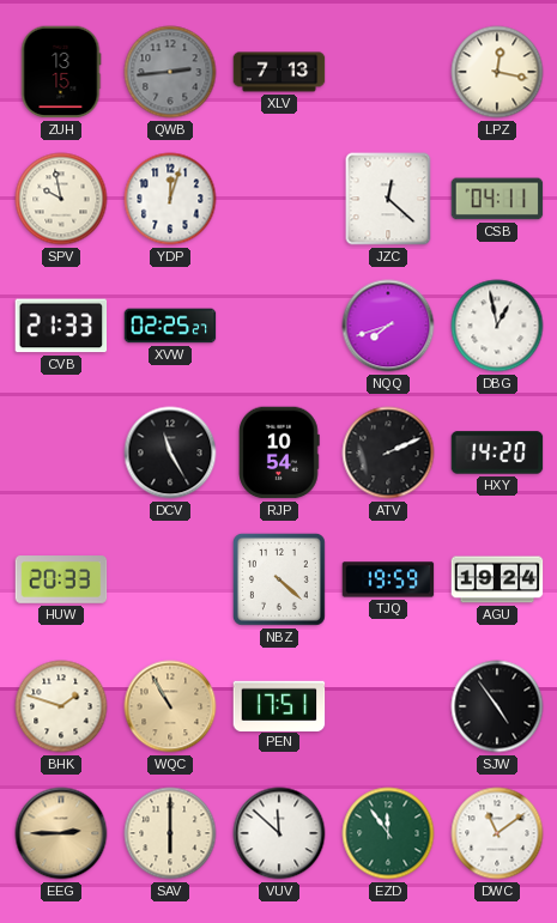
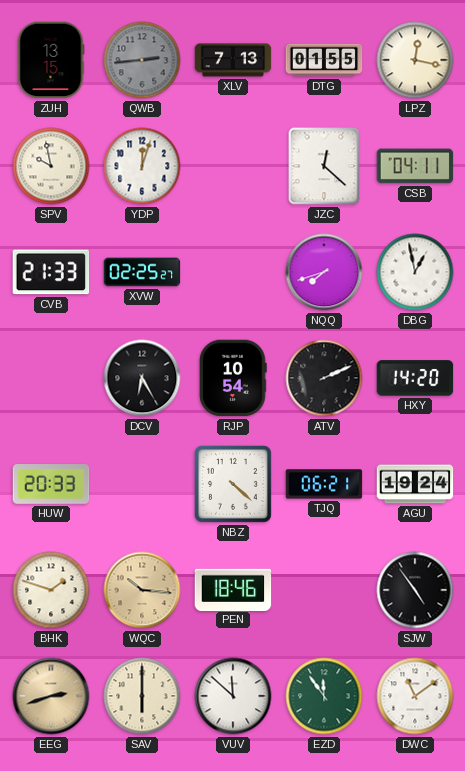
DTG: none -> 01:55 (324, 60)
DCV: 11:25 -> 6:25 (142, 378)
TJQ: 19:59 -> 06:21 (324, 484)
WQC: 10:55 -> 10:16 (142, 590)
PEN: 17:51 -> 18:46 (233, 589)
EEG: 2:45 -> 2:42 (51, 696)
